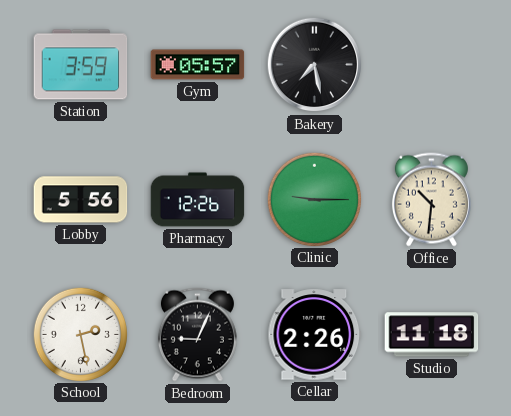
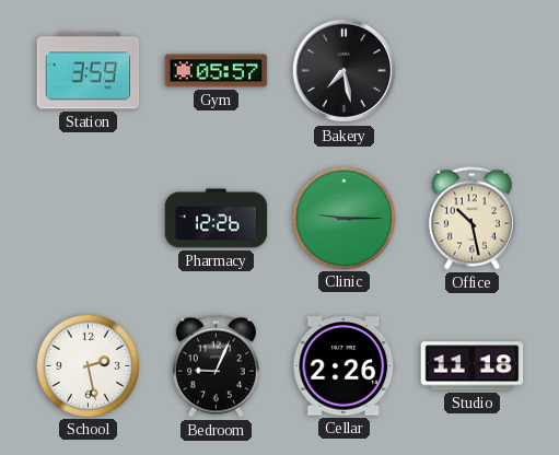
Lobby: 5:56 -> none (81, 200)
Office: 10:31 -> 10:28 (471, 219)
